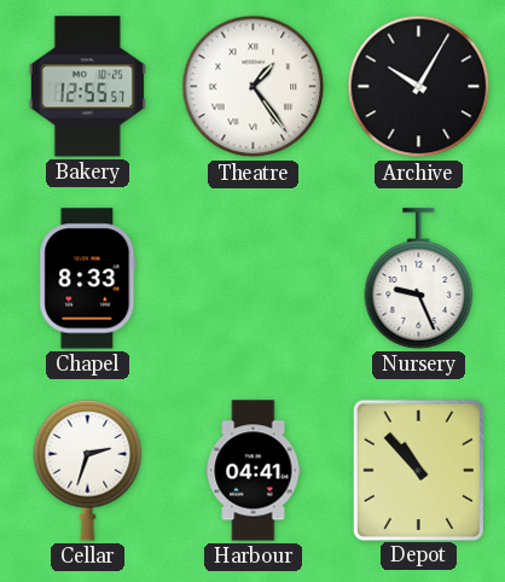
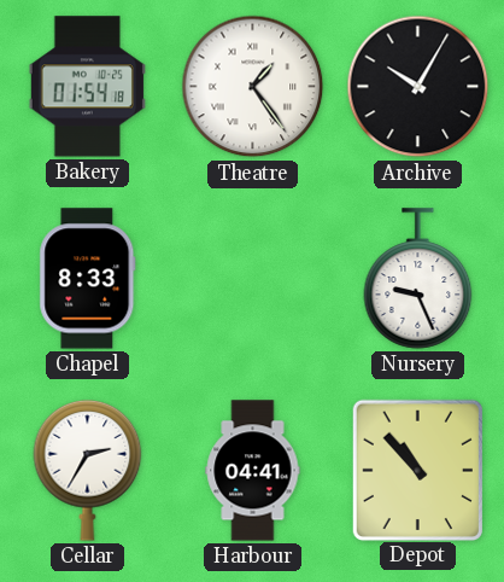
Bakery: 12:55 -> 01:54 (87, 87)
Cellar: 2:33 -> 2:35 (88, 470)
